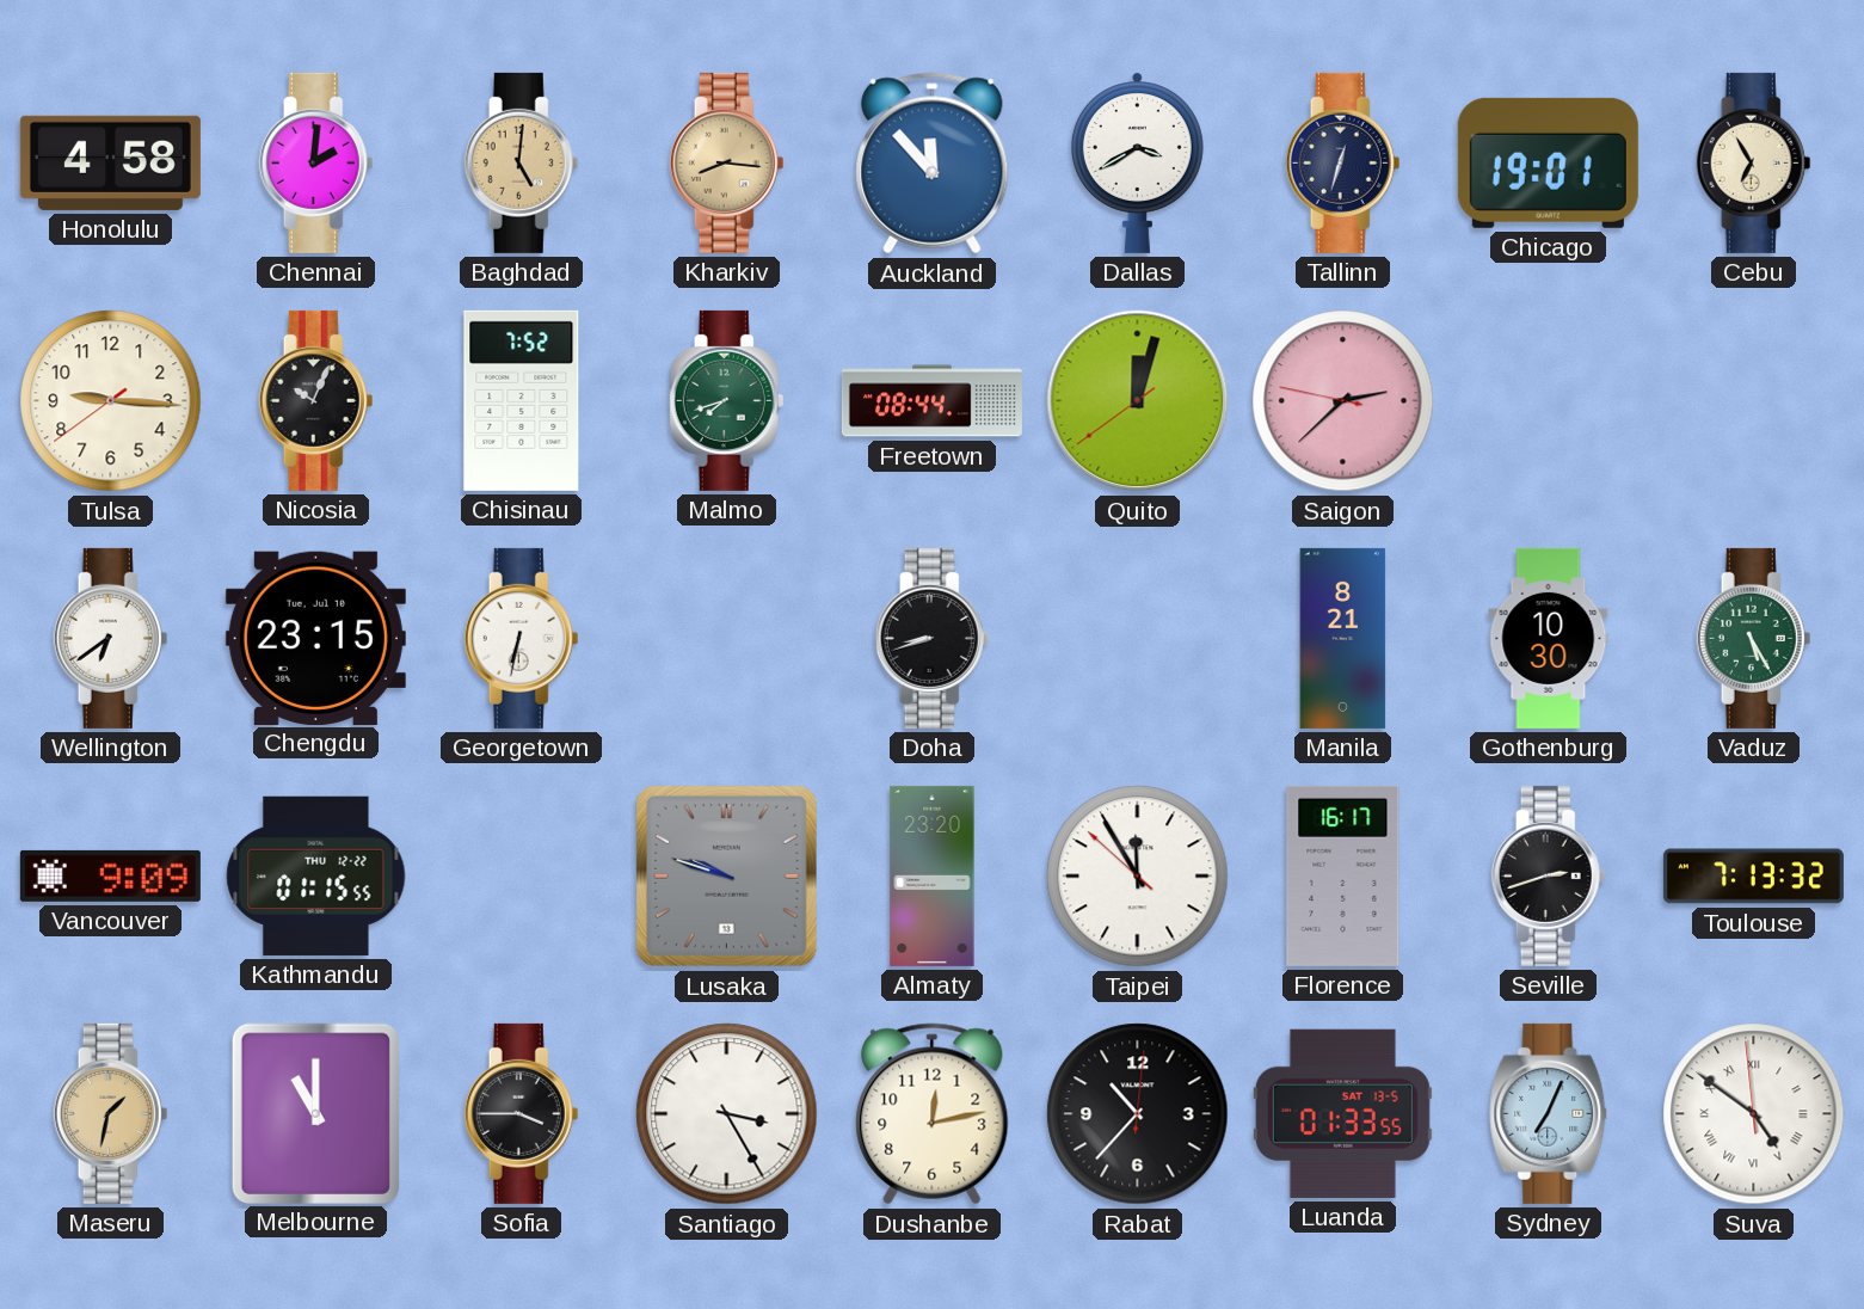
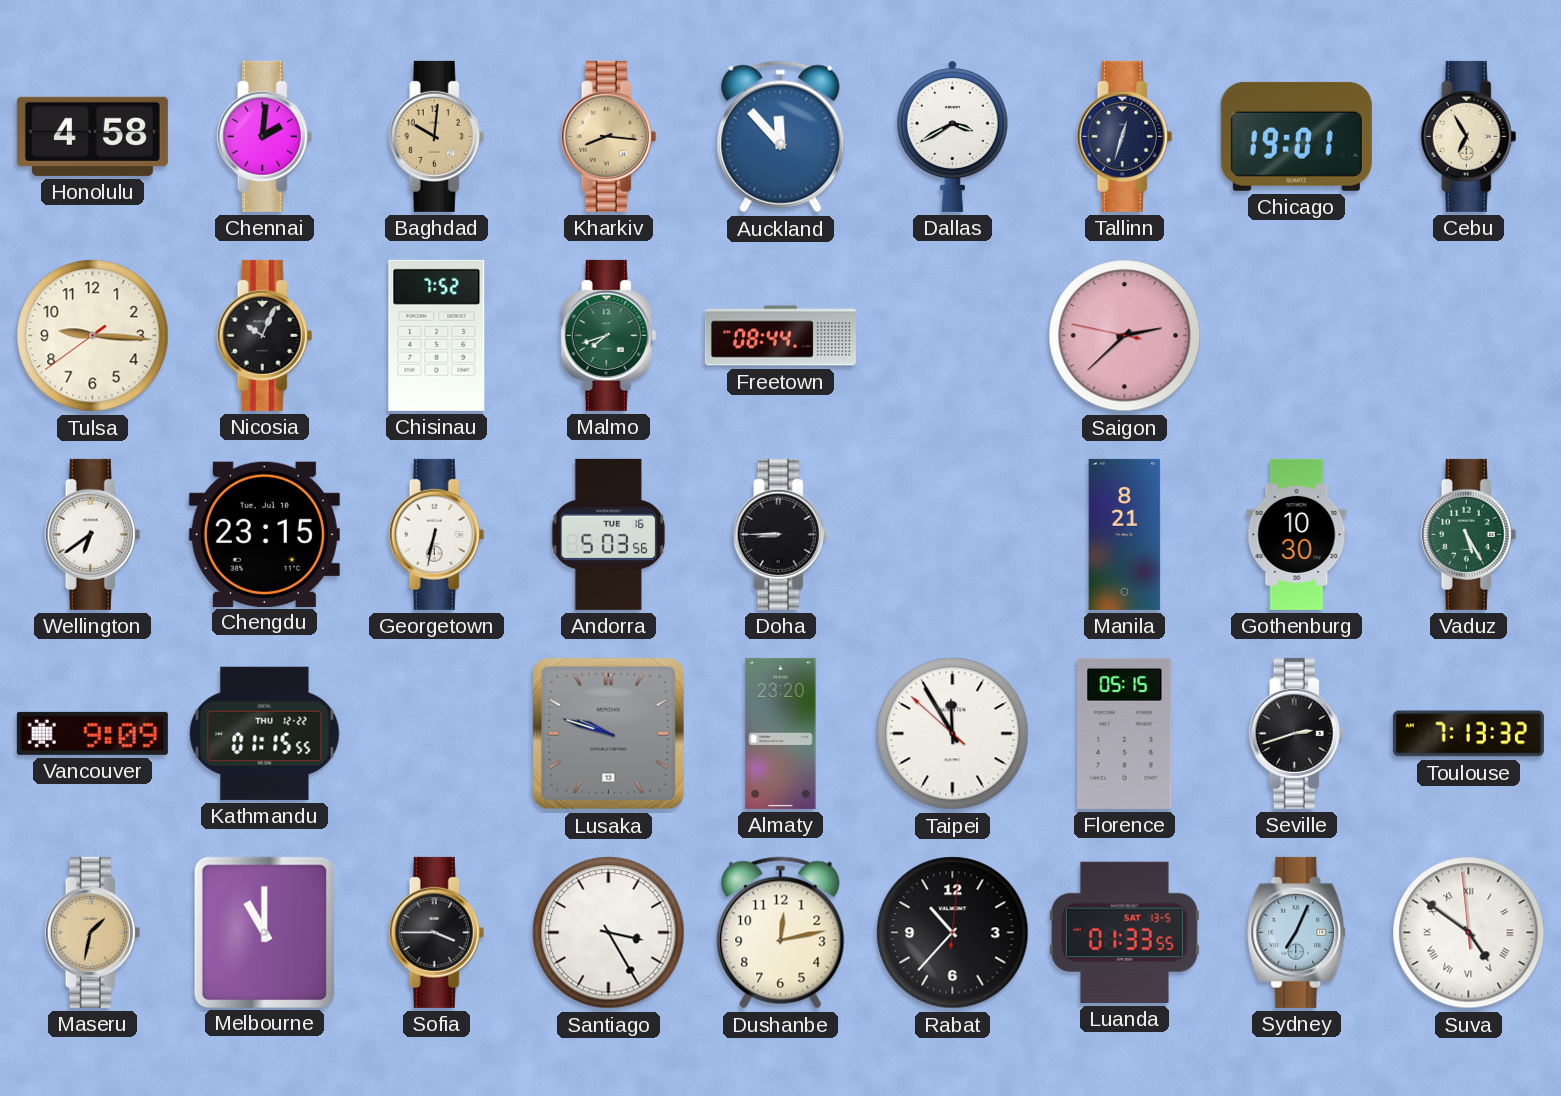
Baghdad: 5:01 -> 10:01 (437, 136)
Quito: 12:02 -> none (1138, 401)
Andorra: none -> 5:03 (609, 534)
Doha: 8:42 -> 8:45 (781, 534)
Florence: 16:17 -> 05:15 (1125, 733)
